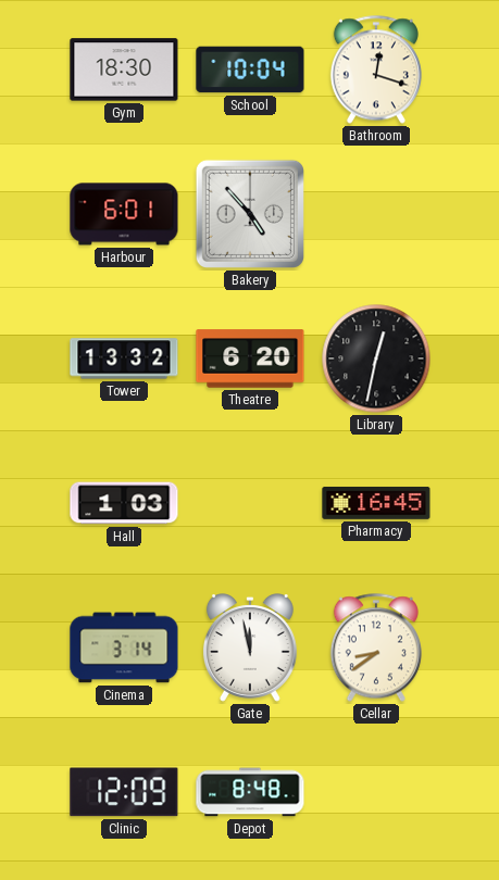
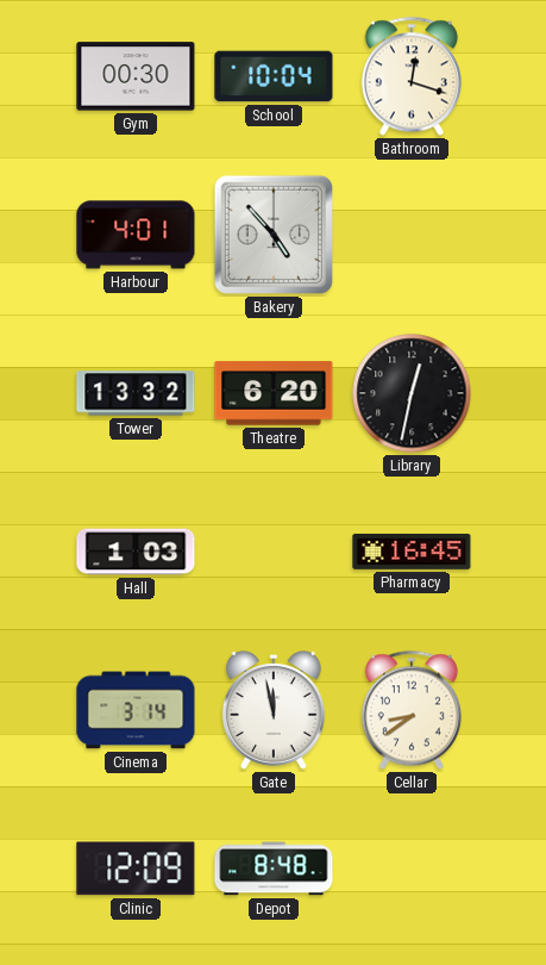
Gym: 18:30 -> 00:30 (136, 76)
Harbour: 6:01 -> 4:01 (136, 235)
